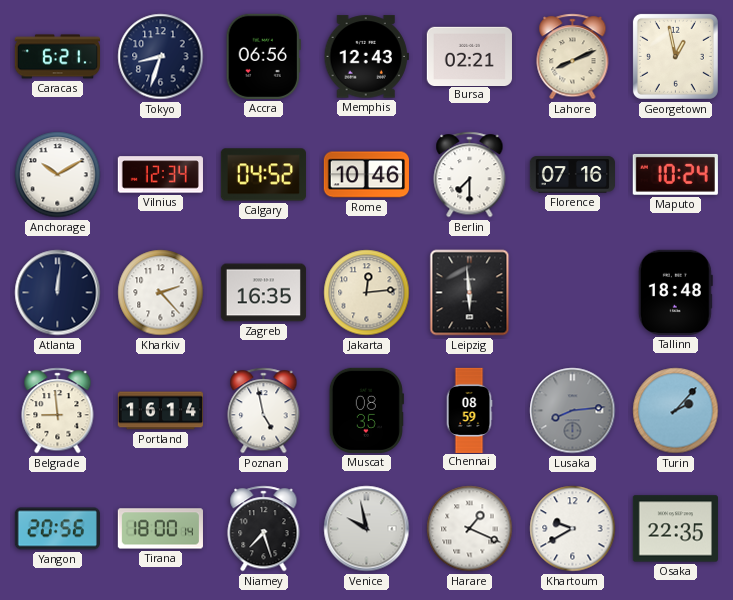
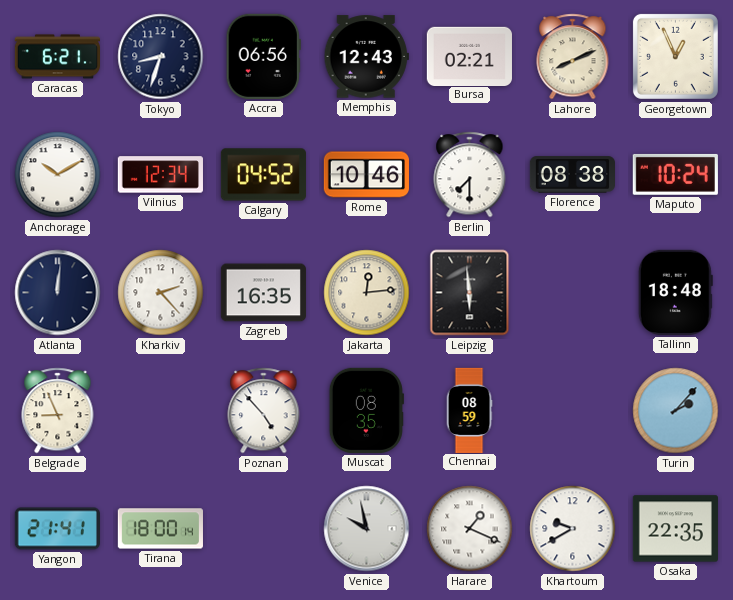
Georgetown: 12:58 -> 12:56 (675, 56)
Florence: 07:16 -> 08:38 (572, 175)
Belgrade: 8:59 -> 8:56 (58, 411)
Portland: 16:14 -> none (160, 411)
Poznan: 4:58 -> 4:53 (264, 411)
Lusaka: 8:14 -> none (573, 411)
Yangon: 20:56 -> 21:41 (57, 529)
Niamey: 7:27 -> none (264, 529)
